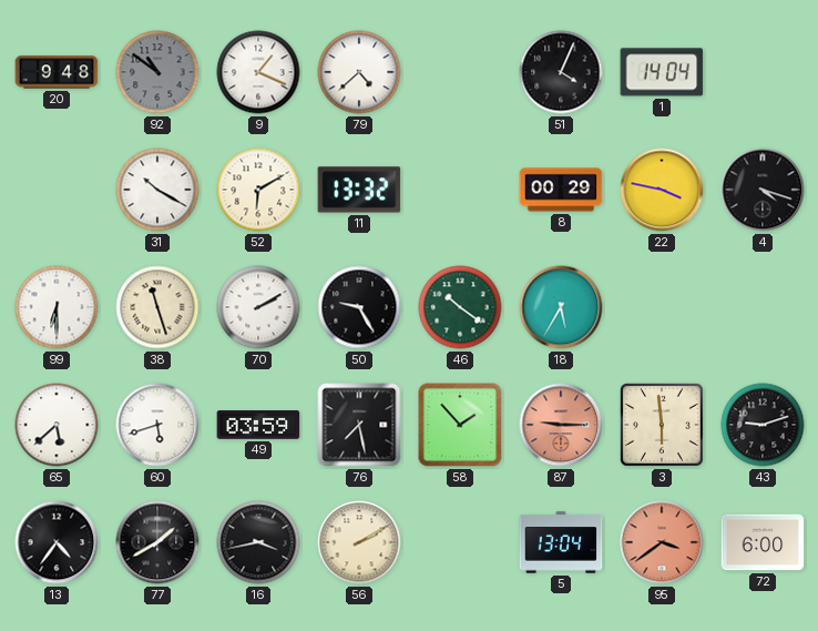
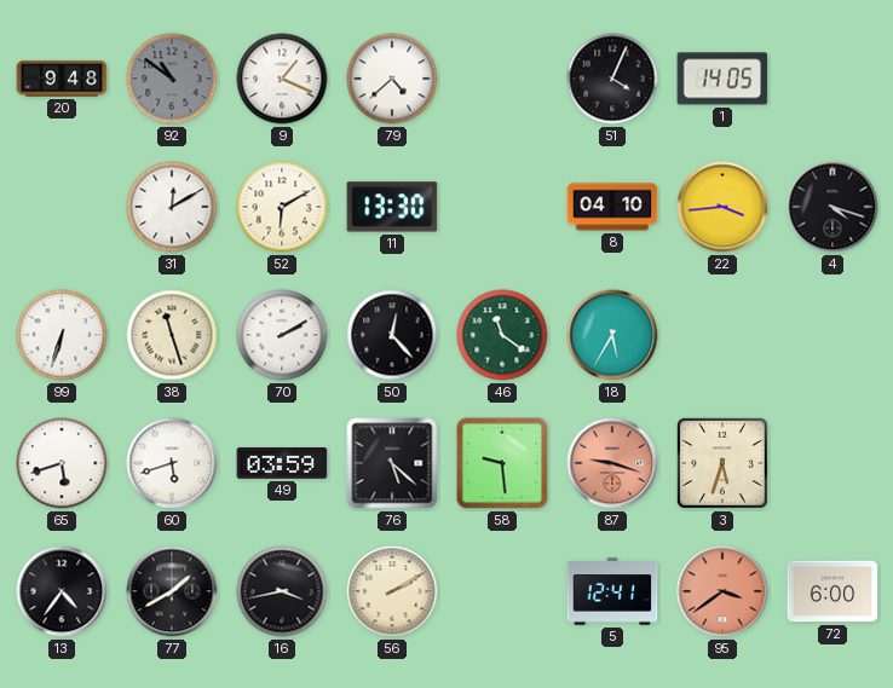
1: 14:04 -> 14:05 (722, 79)
31: 10:20 -> 12:10 (172, 207)
11: 13:32 -> 13:30 (392, 207)
8: 00:29 -> 04:10 (612, 207)
22: 3:47 -> 3:44 (722, 207)
99: 6:30 -> 6:33 (62, 335)
50: 9:25 -> 12:23 (392, 335)
46: 10:21 -> 11:21 (502, 335)
65: 5:38 -> 5:42 (62, 463)
76: 7:28 -> 5:22 (392, 463)
58: 1:53 -> 9:29 (502, 463)
87: 9:15 -> 9:18 (612, 463)
3: 5:59 -> 5:33 (722, 463)
43: 9:12 -> none (763, 425)
5: 13:04 -> 12:41 (612, 591)
